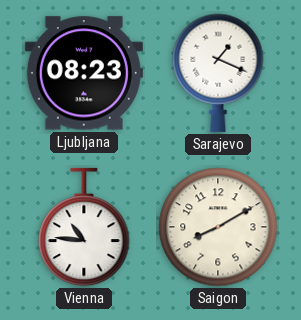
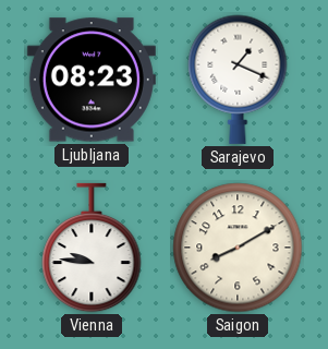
Vienna: 10:46 -> 9:46 (92, 248)
